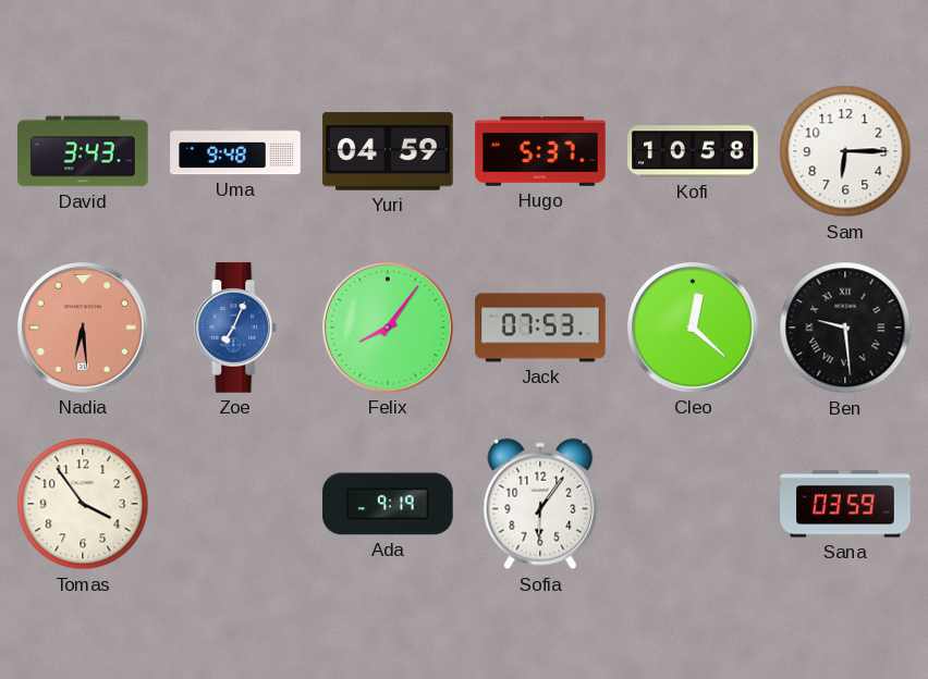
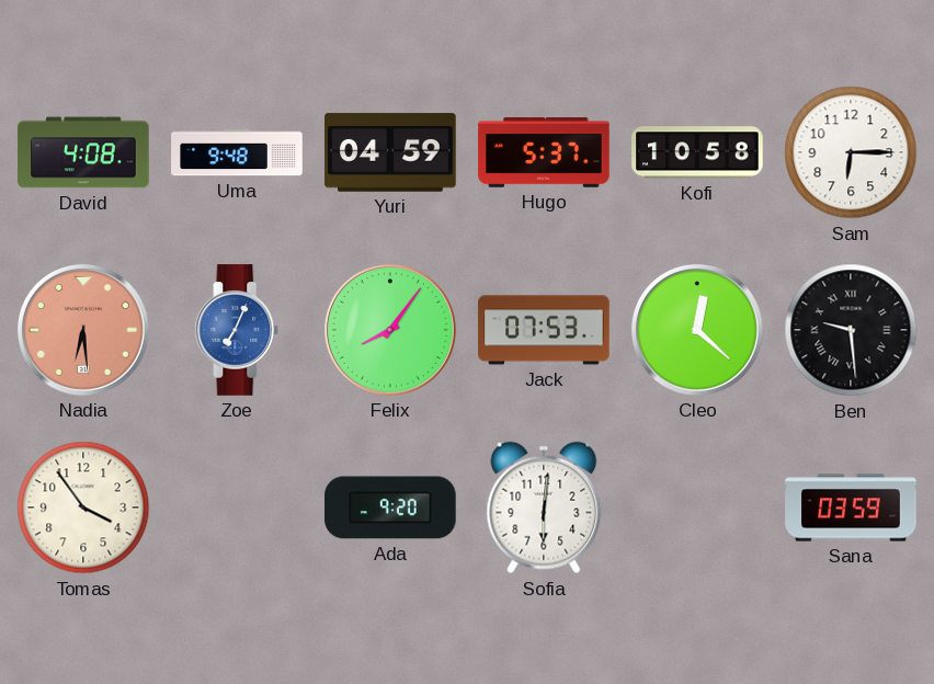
David: 3:43 -> 4:08 (83, 152)
Ada: 9:19 -> 9:20 (390, 508)
Sofia: 6:06 -> 6:01 (544, 508)
